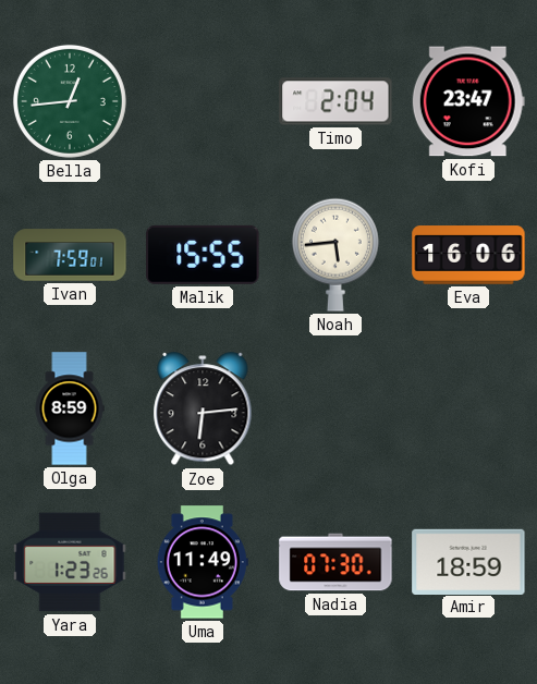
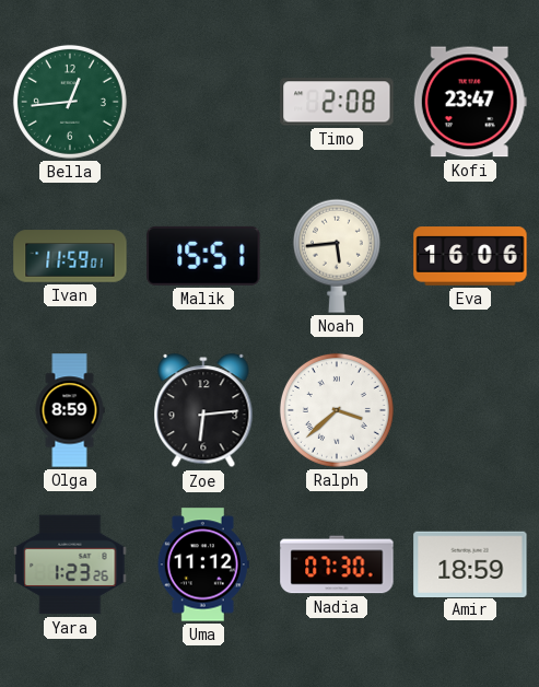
Timo: 2:04 -> 2:08 (337, 102)
Ivan: 7:59 -> 11:59 (70, 256)
Malik: 15:55 -> 15:51 (203, 256)
Ralph: none -> 3:38 (337, 410)
Uma: 11:49 -> 11:12 (203, 564)
